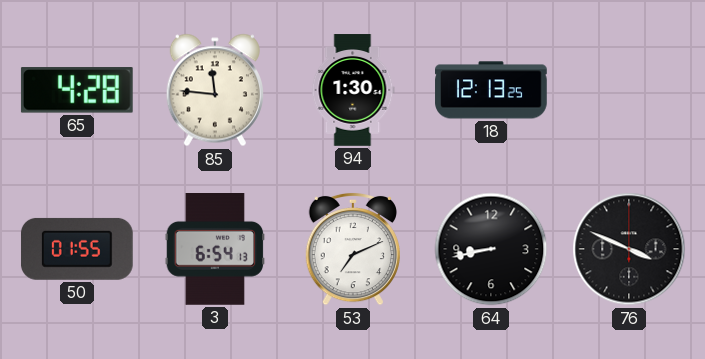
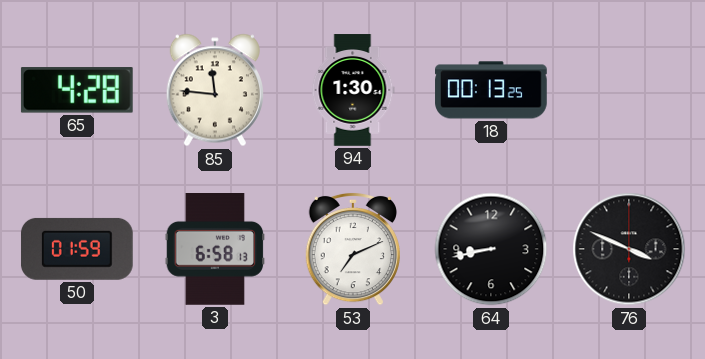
18: 12:13 -> 00:13 (491, 90)
50: 01:55 -> 01:59 (77, 249)
3: 6:54 -> 6:58 (215, 250)
